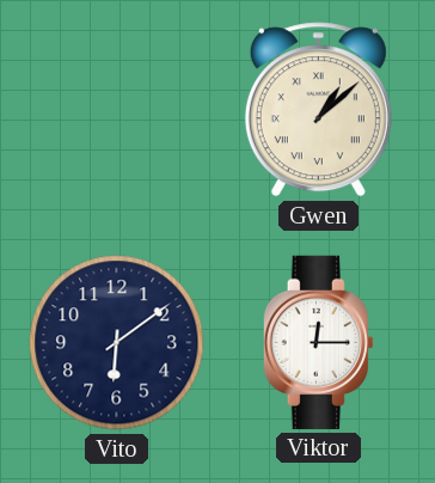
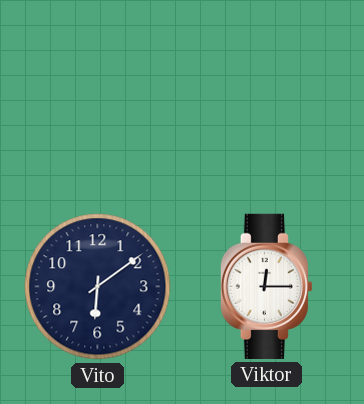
Gwen: 1:08 -> none (318, 110)
